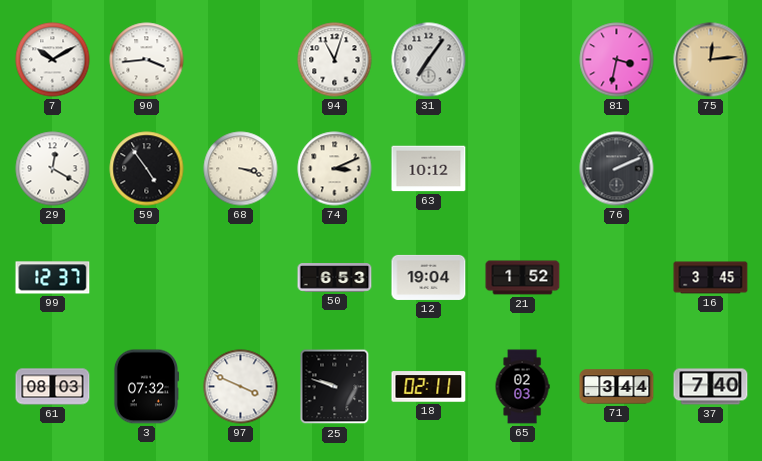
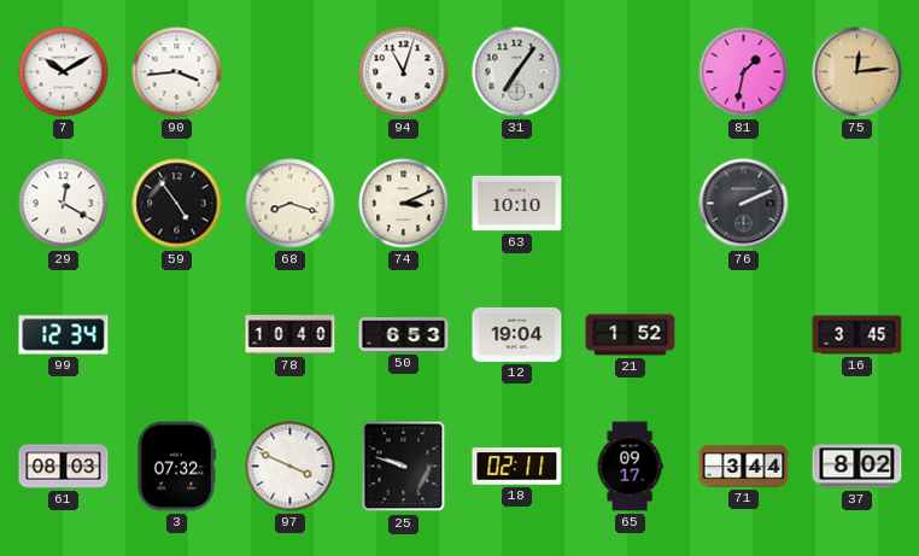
81: 3:32 -> 1:32 (744, 72)
68: 3:18 -> 8:18 (291, 204)
63: 10:12 -> 10:10 (517, 204)
99: 12:37 -> 12:34 (64, 335)
78: none -> 10:40 (291, 335)
65: 02:03 -> 09:17 (630, 467)
37: 7:40 -> 8:02 (857, 467)
